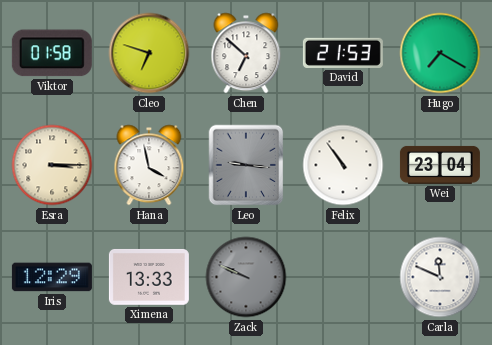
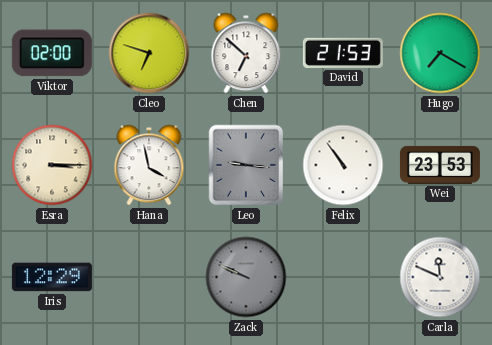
Viktor: 01:58 -> 02:00 (52, 53)
Wei: 23:04 -> 23:53 (440, 165)
Ximena: 13:33 -> none (149, 277)
